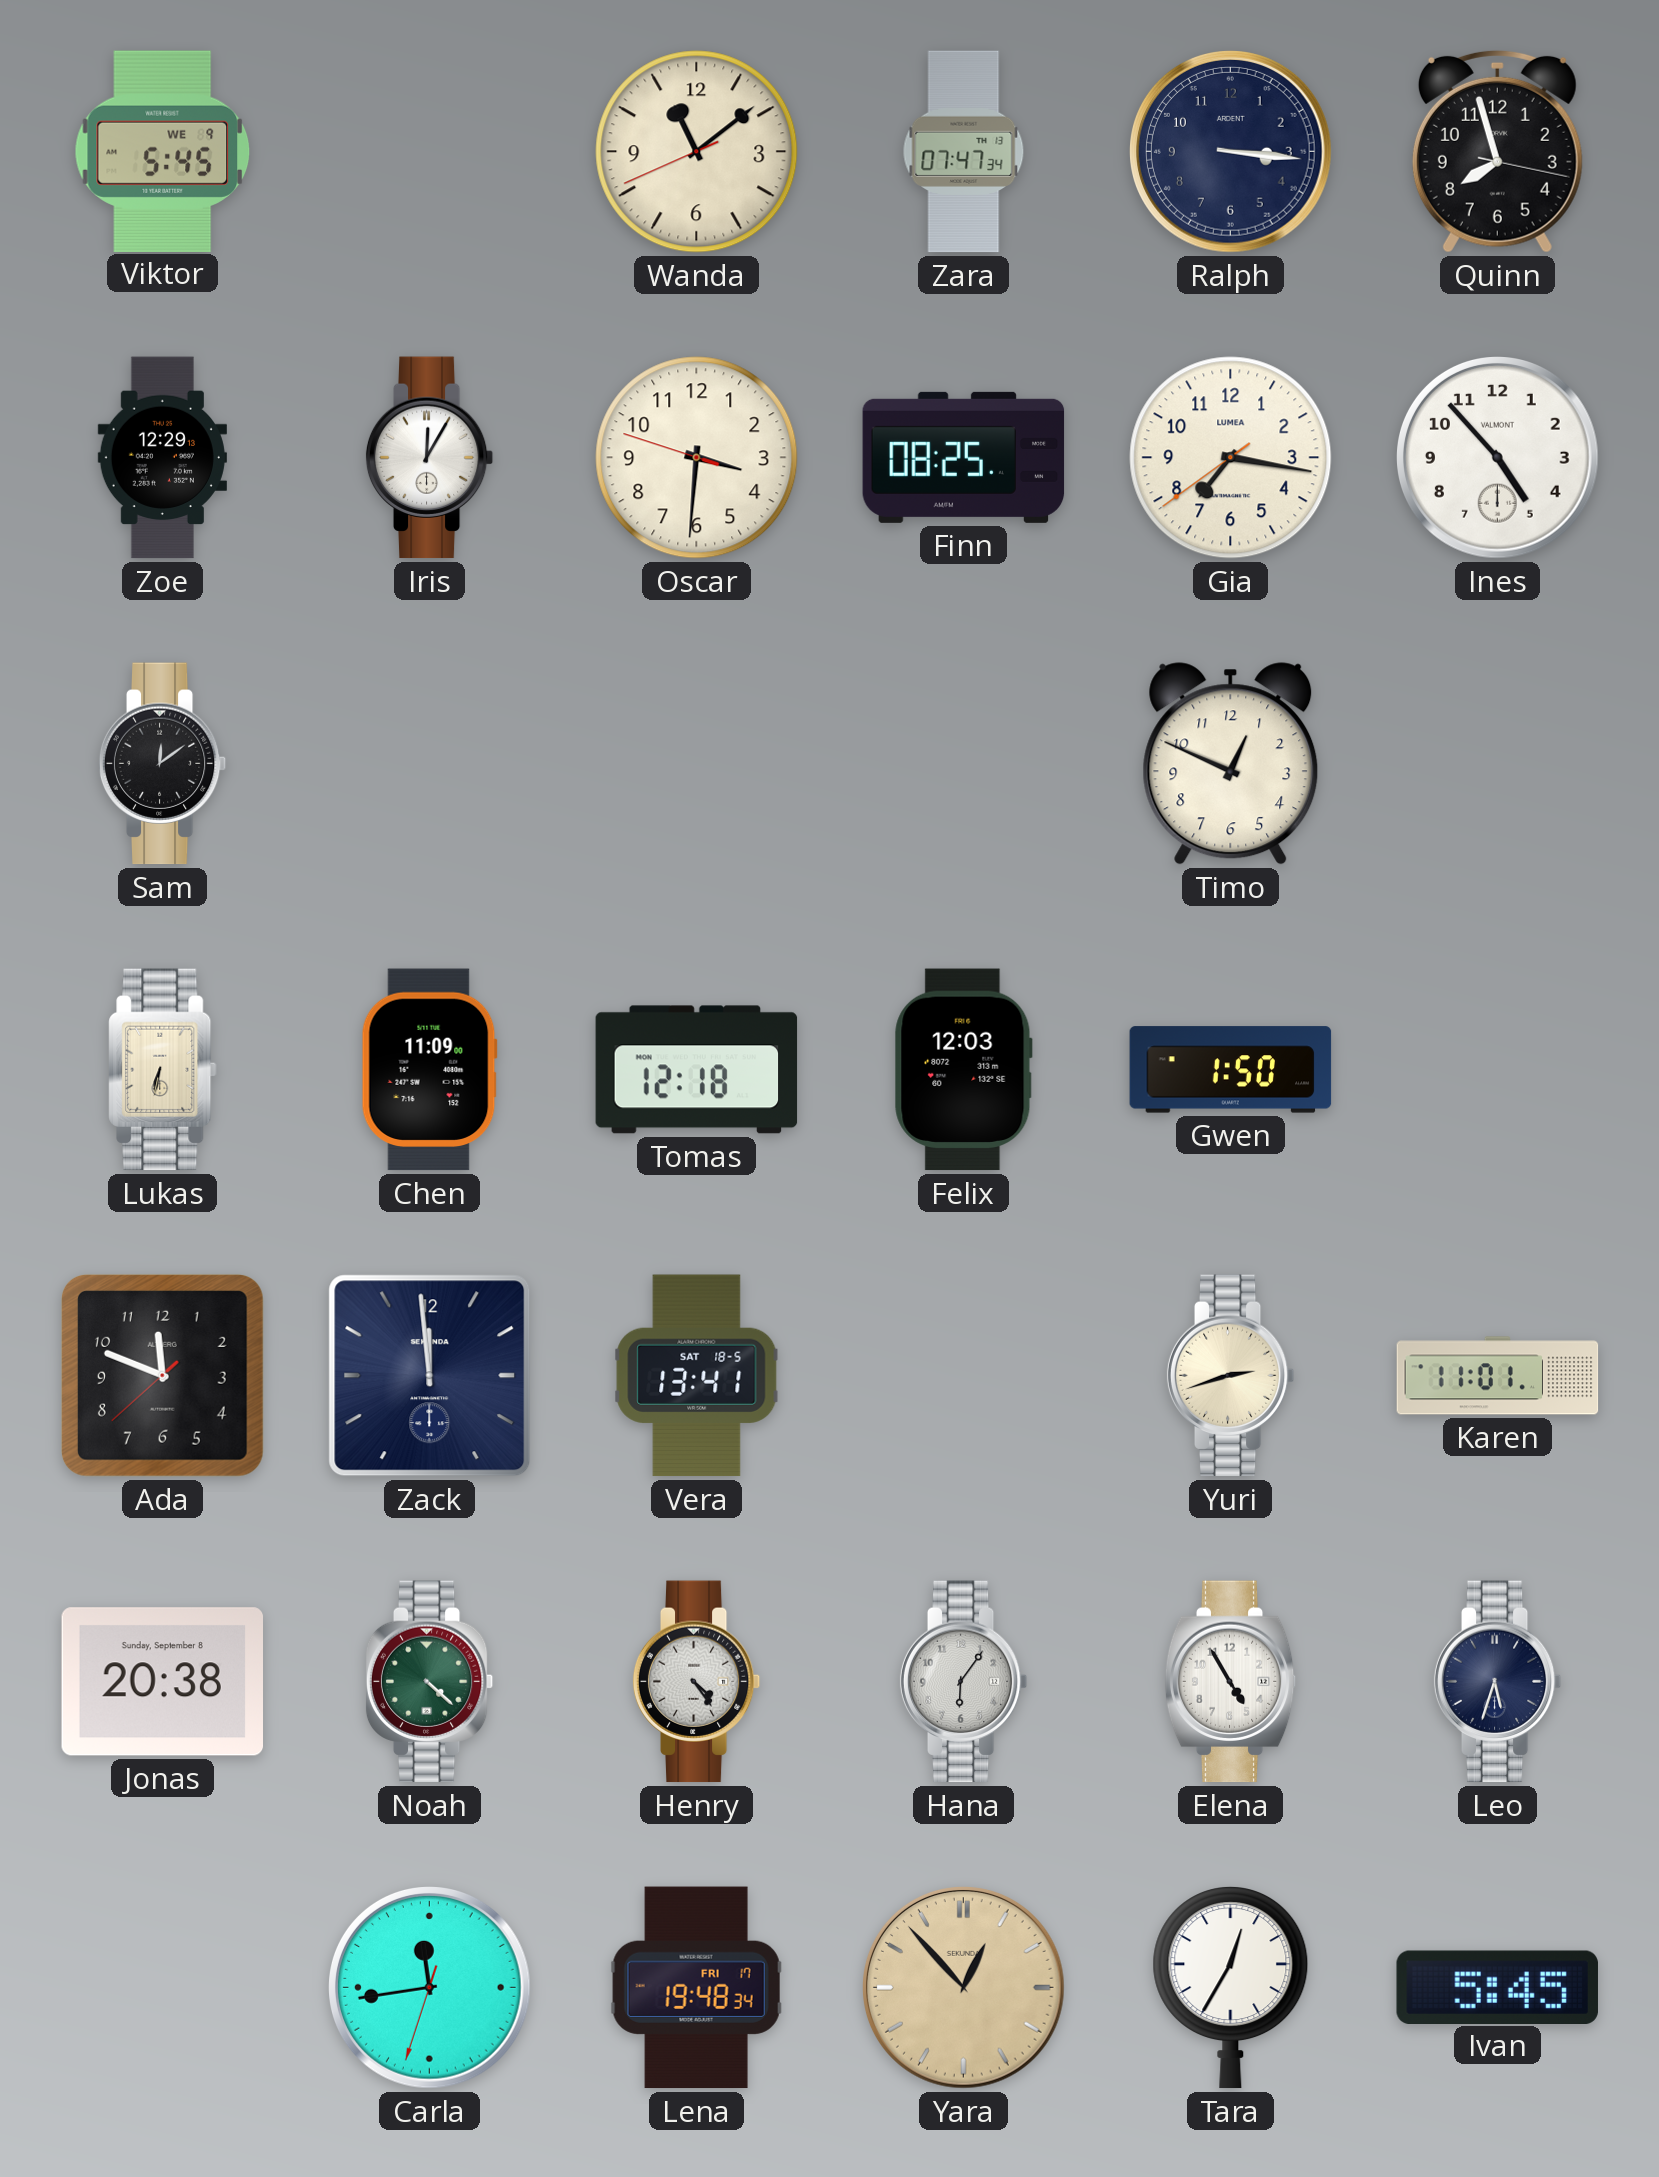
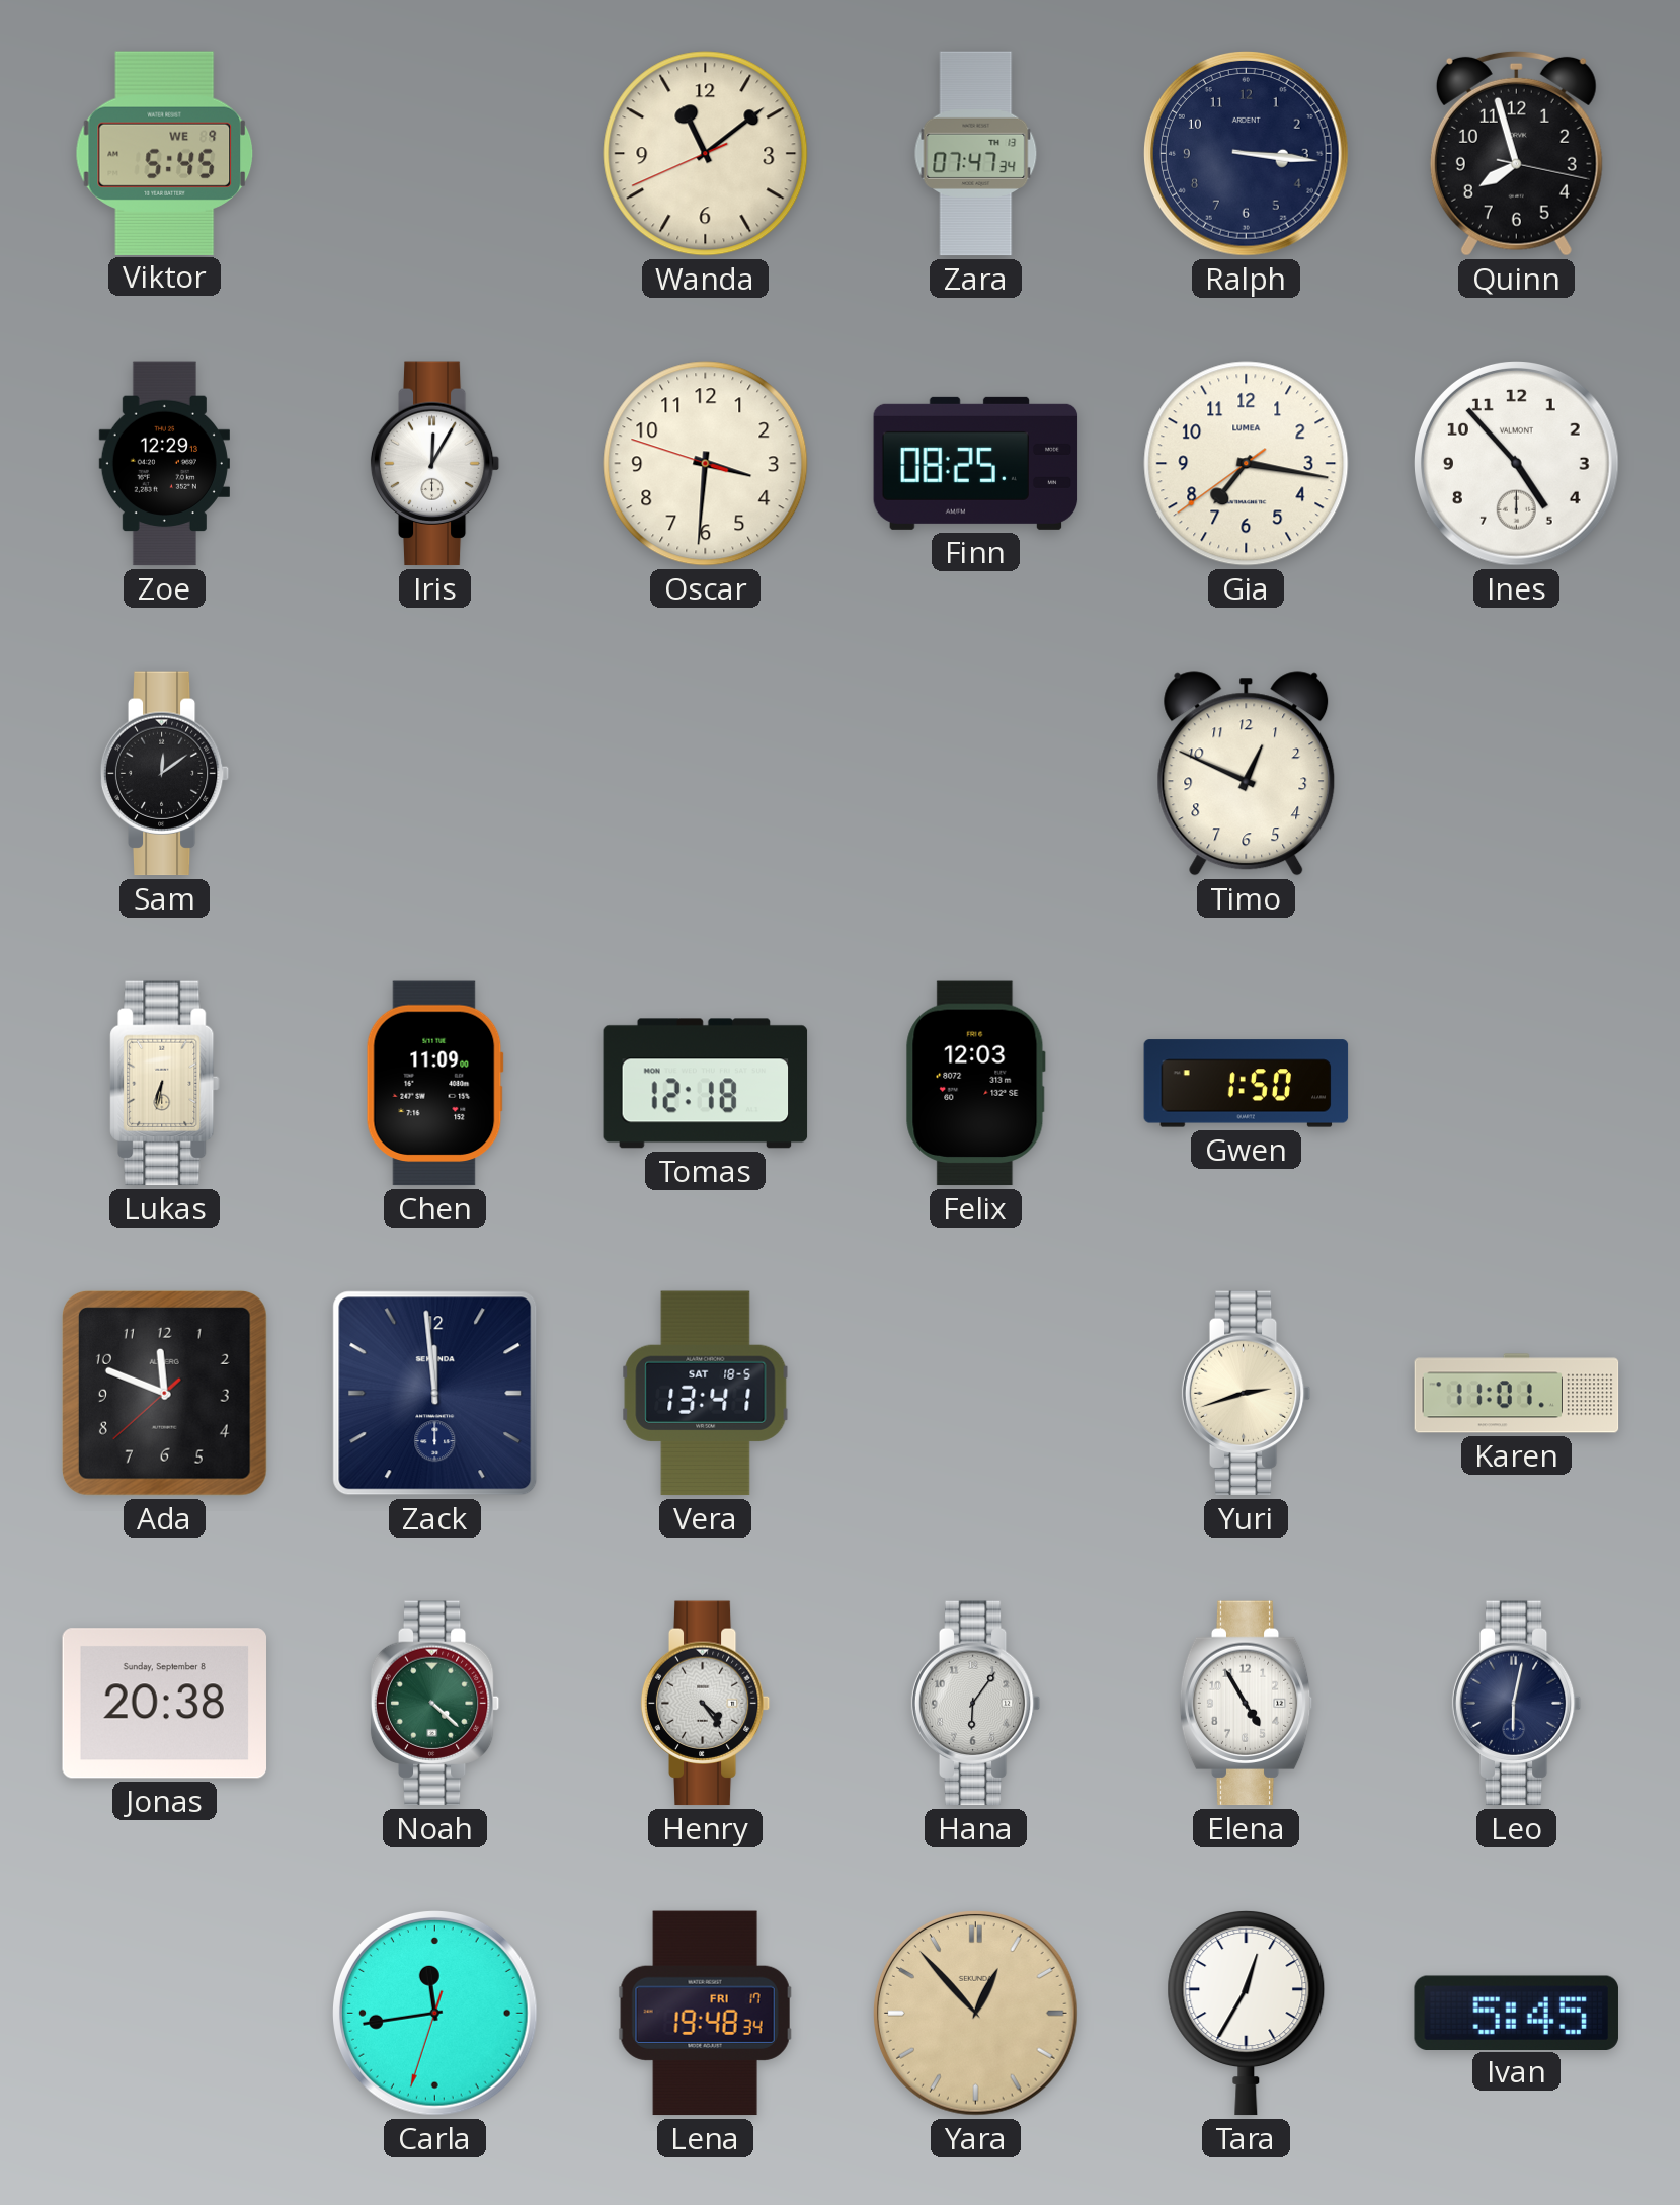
Leo: 5:33 -> 6:02 (1517, 1704)
